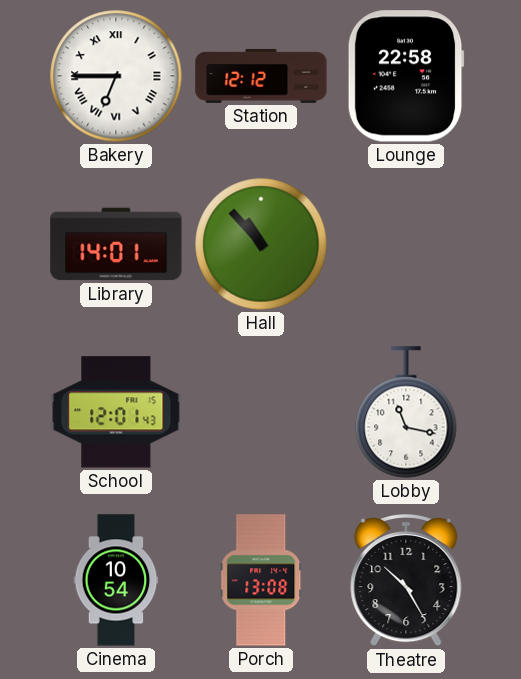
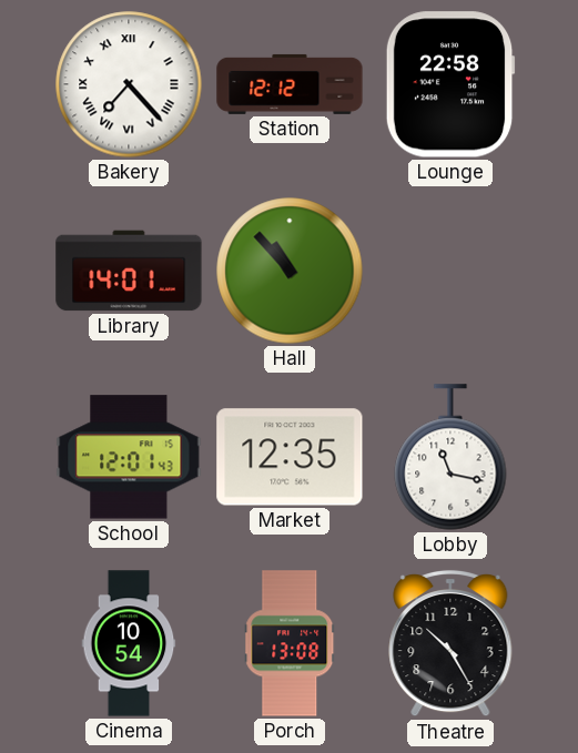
Bakery: 6:45 -> 7:23 (129, 84)
Market: none -> 12:35 (290, 457)
